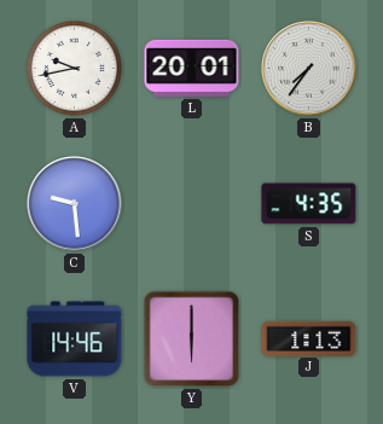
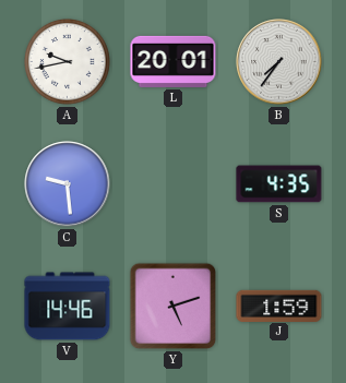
Y: 6:00 -> 5:12 (174, 307)
J: 1:13 -> 1:59 (279, 306)
